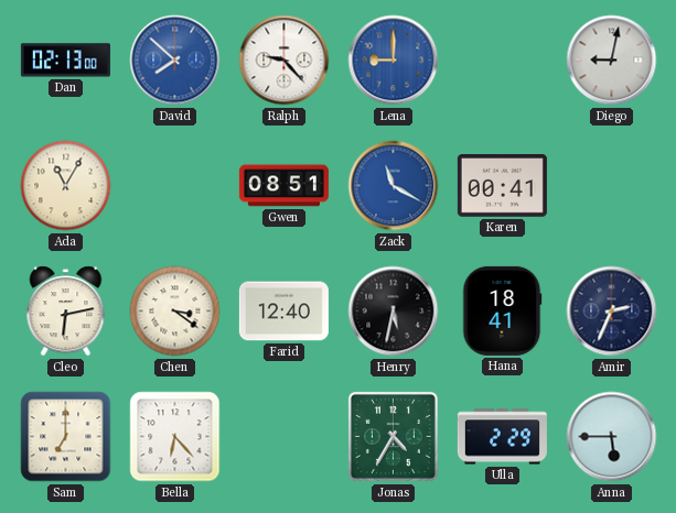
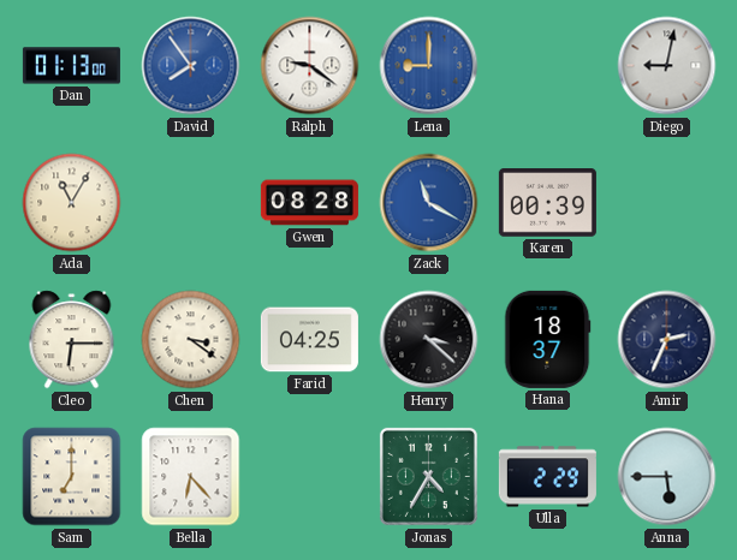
Dan: 02:13 -> 01:13 (71, 66)
David: 7:52 -> 7:54 (191, 66)
Ralph: 9:23 -> 9:21 (310, 66)
Gwen: 08:51 -> 08:28 (309, 203)
Karen: 00:41 -> 00:39 (547, 203)
Cleo: 6:13 -> 6:15 (72, 340)
Farid: 12:40 -> 04:25 (309, 340)
Henry: 5:32 -> 3:22 (429, 340)
Hana: 18:41 -> 18:37 (548, 339)
